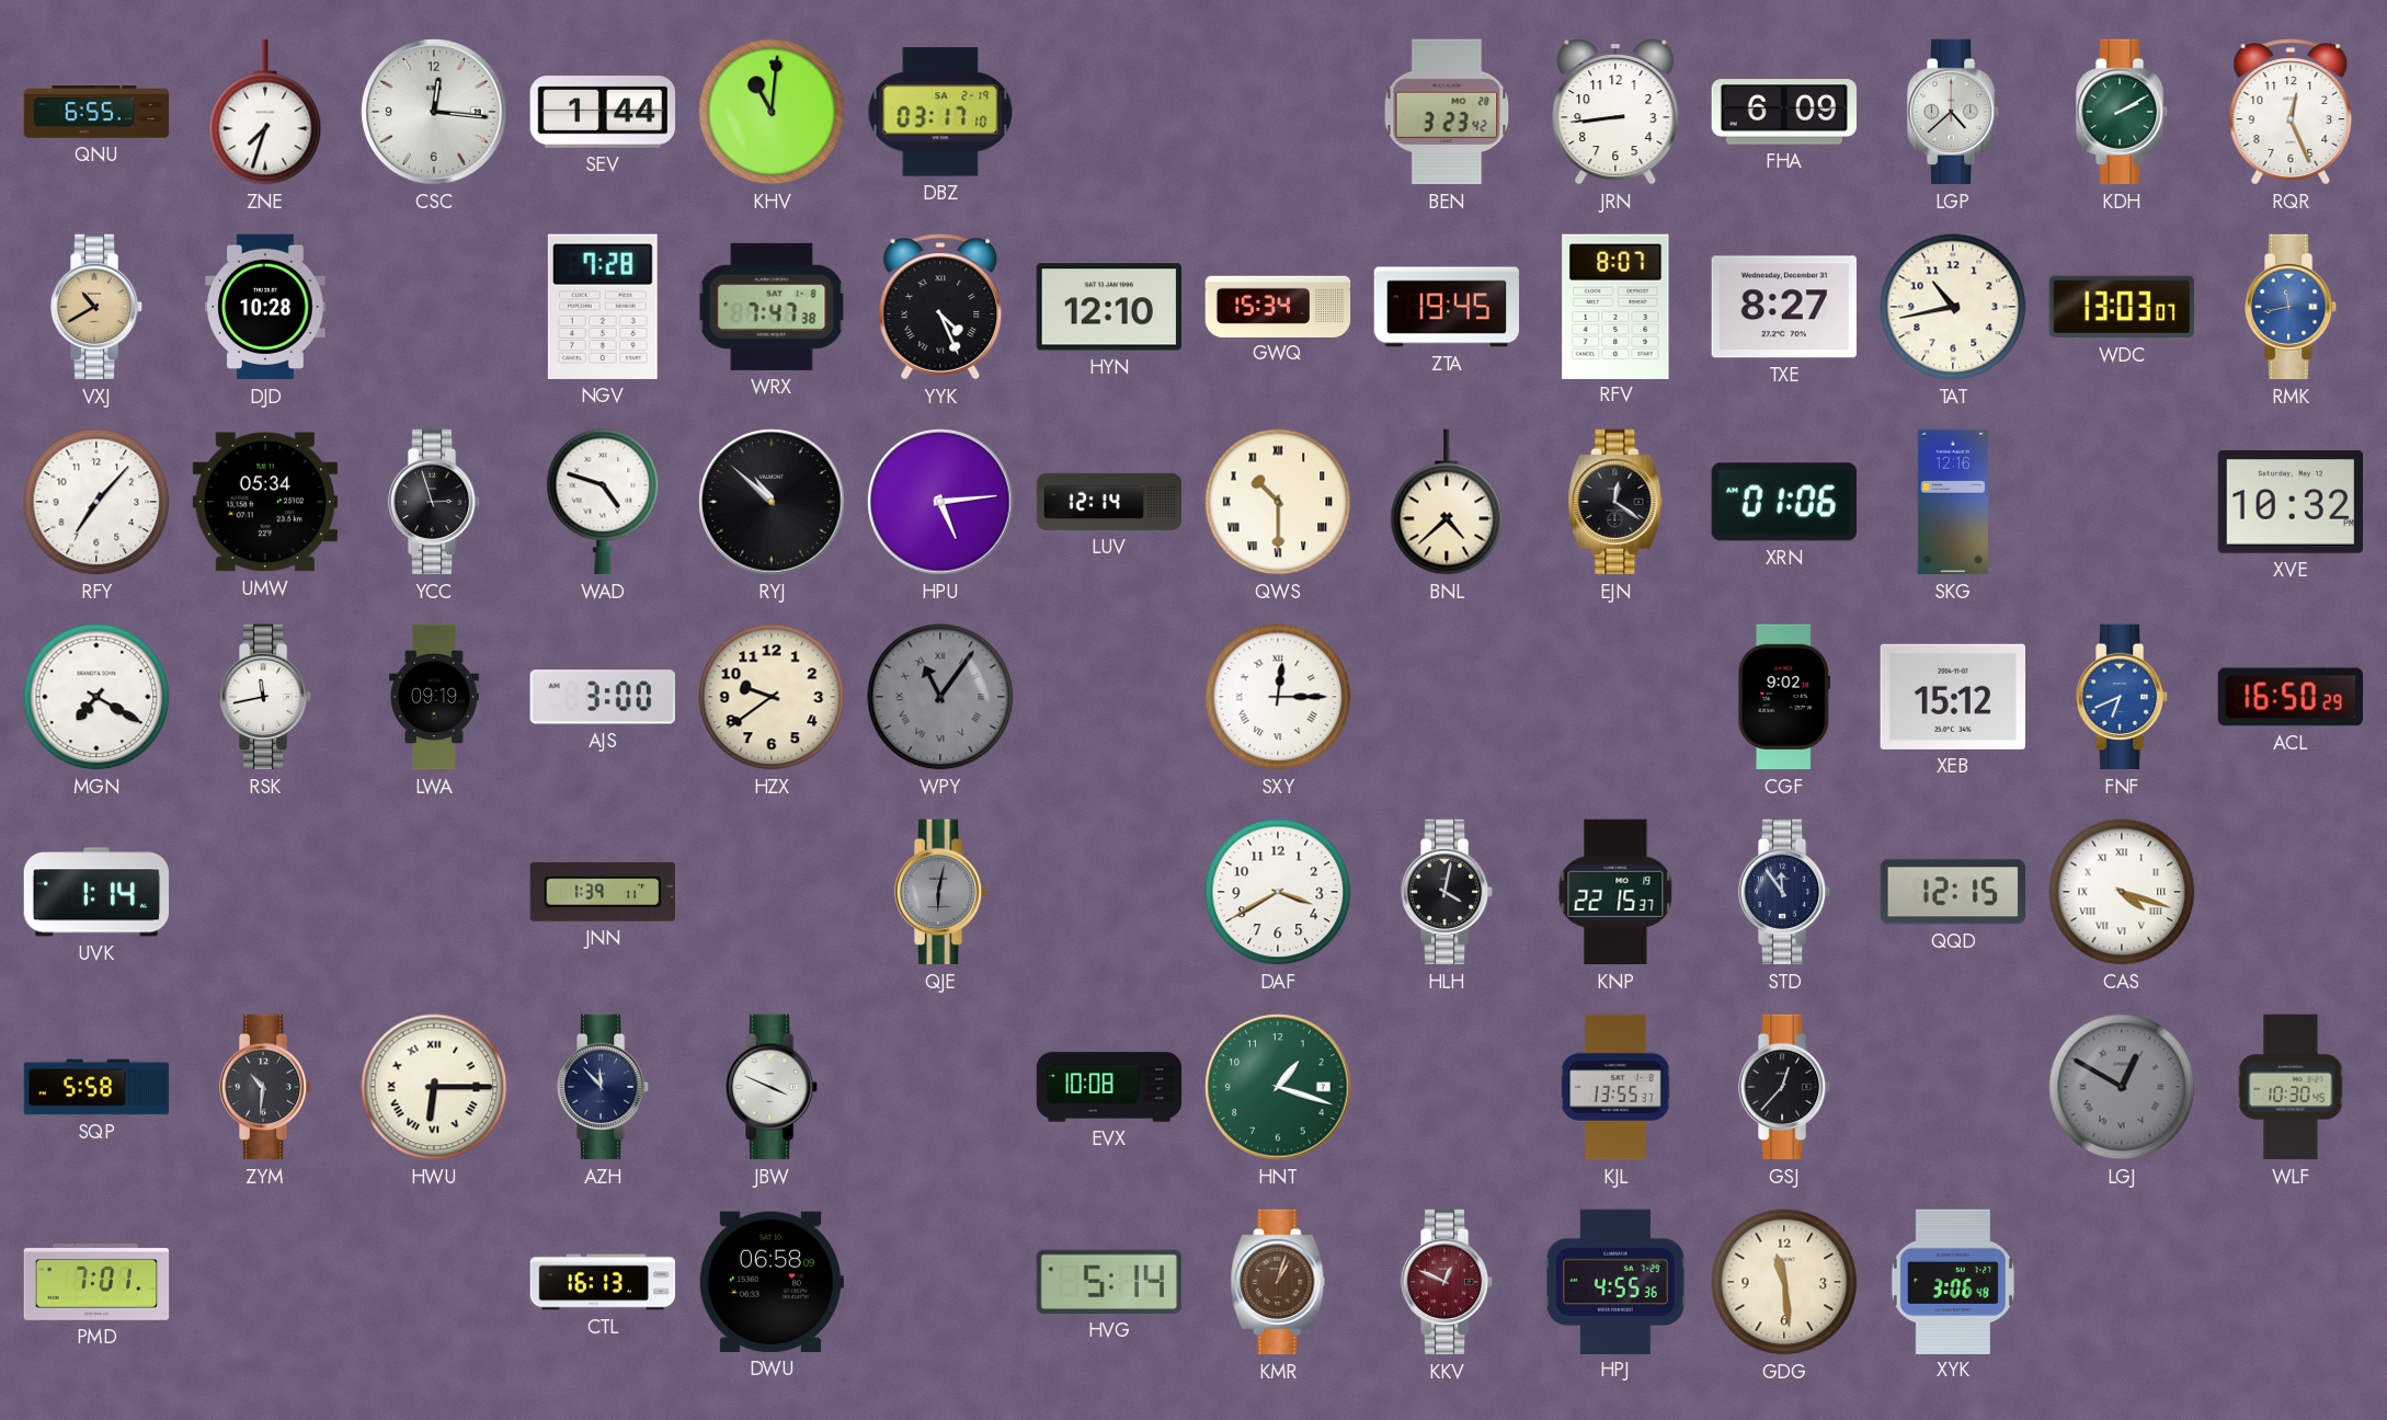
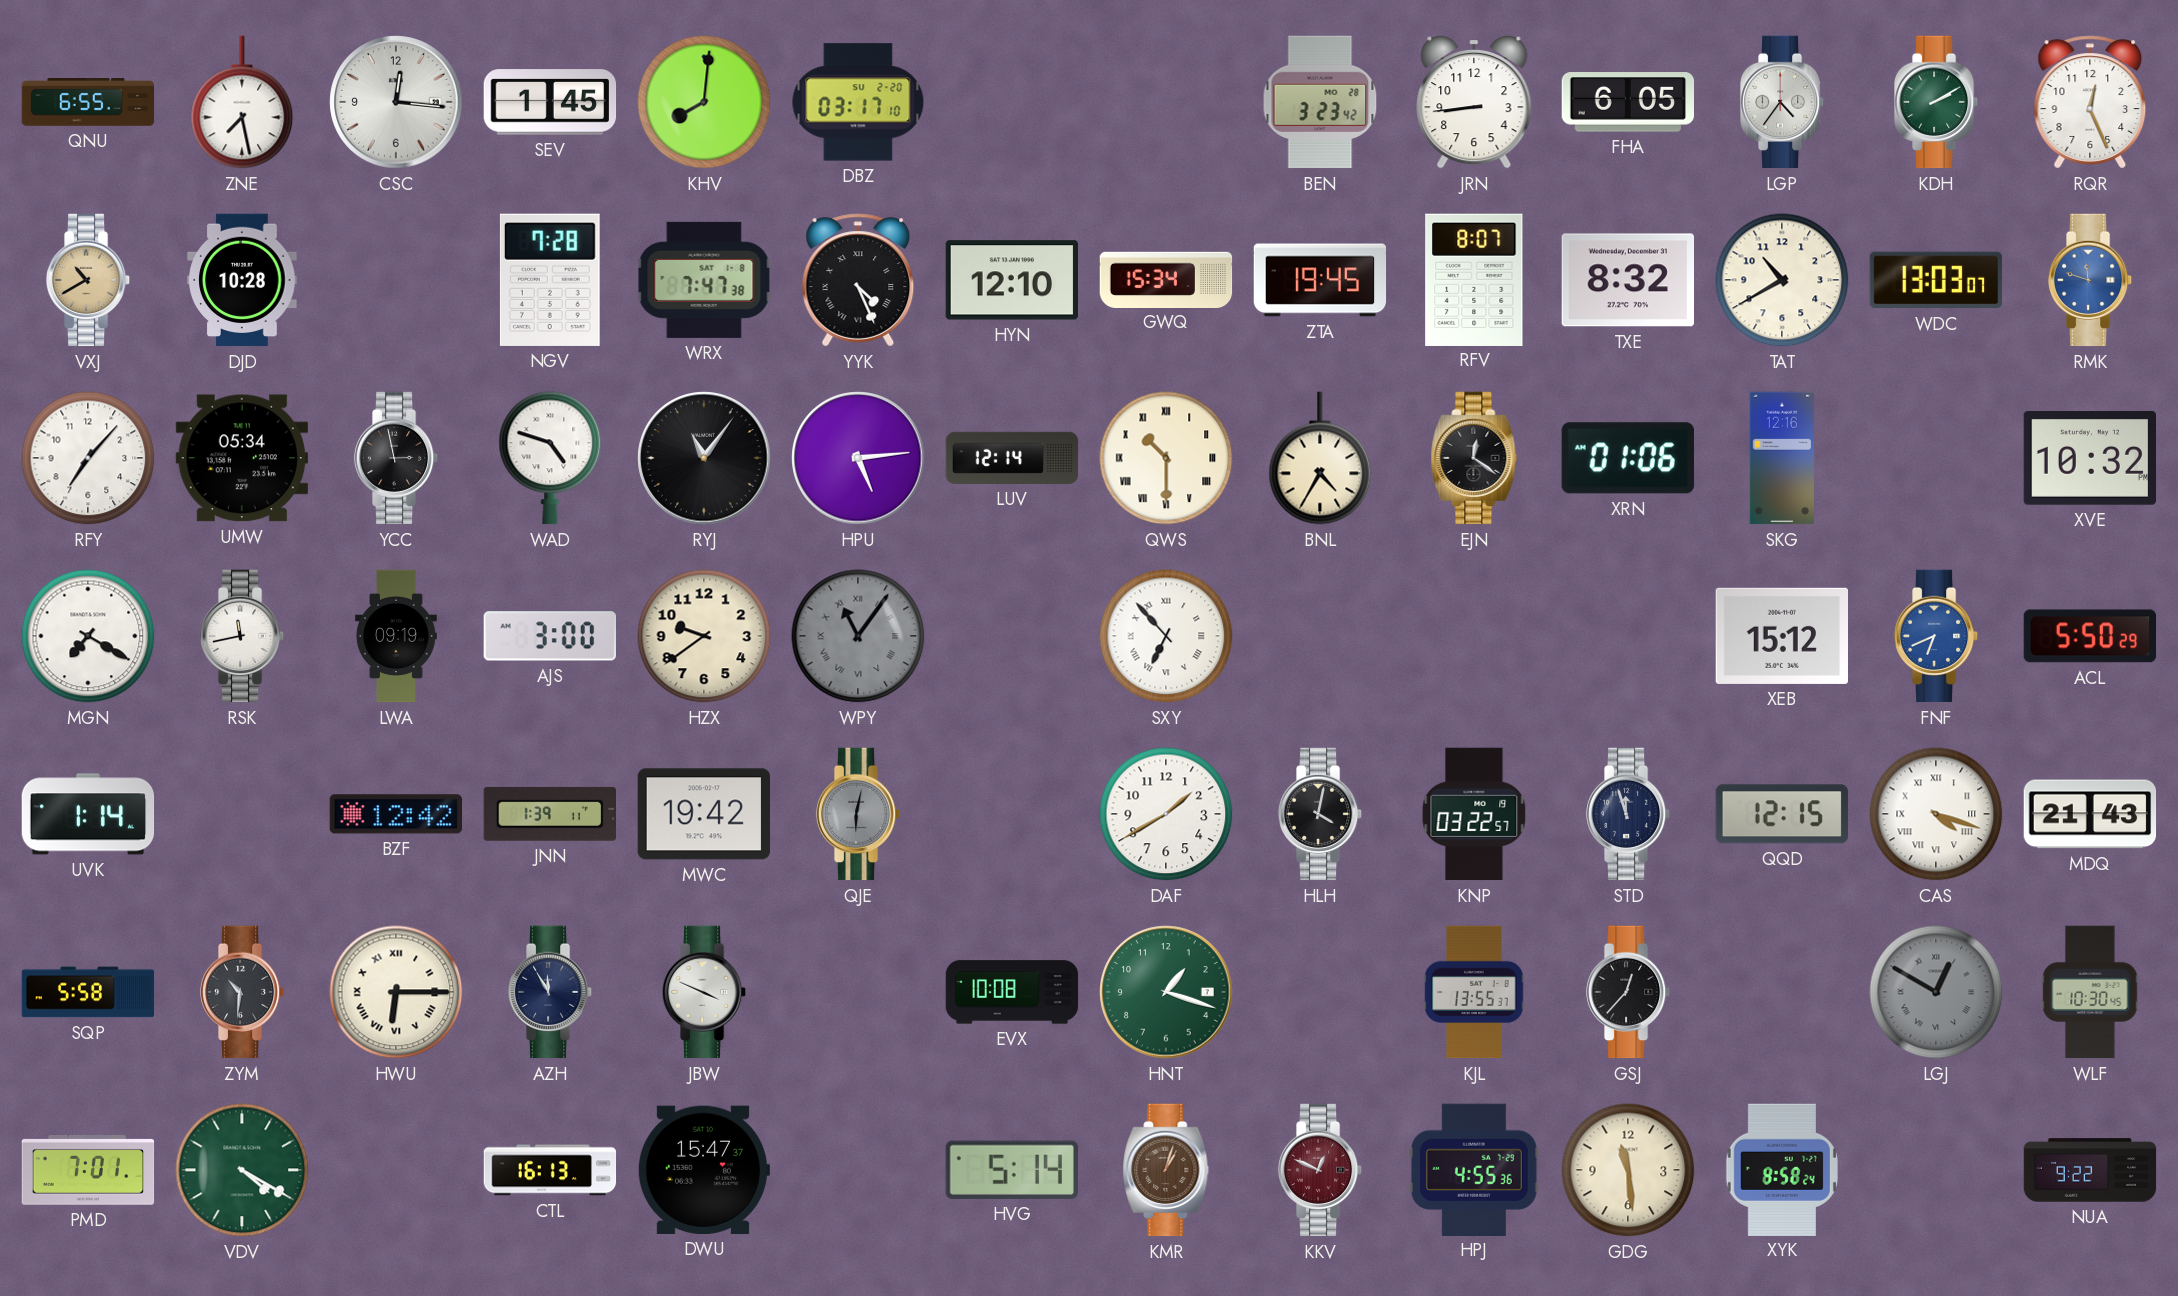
ZNE: 7:33 -> 7:28 (242, 102)
SEV: 1:44 -> 1:45 (550, 102)
KHV: 11:01 -> 8:01 (704, 102)
DBZ date: SA 2-19 -> SU 2-20 (858, 102)
FHA: 6:09 -> 6:05 (1627, 102)
LGP: 4:38 -> 4:36 (1782, 102)
TXE: 8:27 -> 8:32 (1627, 280)
TAT: 10:43 -> 10:40 (1782, 280)
RMK: 11:43 -> 11:48 (2090, 280)
YCC: 2:57 -> 2:58 (396, 458)
RYJ: 10:52 -> 11:06 (704, 458)
BNL: 4:38 -> 4:35 (1320, 458)
SXY: 12:15 -> 6:53 (1166, 636)
CGF: 9:02 -> none (1784, 697)
ACL: 16:50 -> 5:50 (2090, 636)
BZF: none -> 12:42 (396, 814)
MWC: none -> 19:42 (703, 814)
DAF: 3:40 -> 1:40 (1166, 814)
KNP: 22:15 -> 03:22 (1474, 814)
STD: 11:54 -> 11:57 (1628, 814)
MDQ: none -> 21:43 (2090, 814)
AZH: 11:53 -> 11:55 (550, 992)
VDV: none -> 4:20 (242, 1170)
DWU: 06:58 -> 15:47 (703, 1170)
XYK: 3:06 -> 8:58 (1782, 1169)
NUA: none -> 9:22 (2090, 1170)
